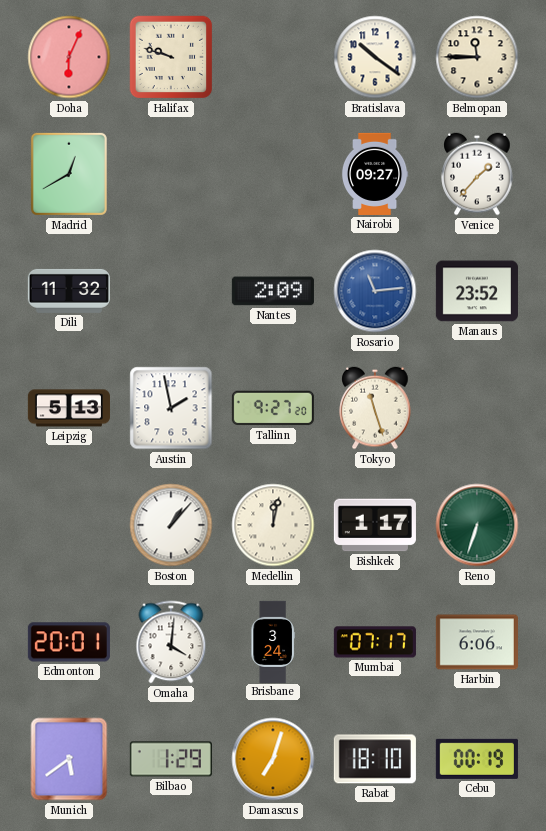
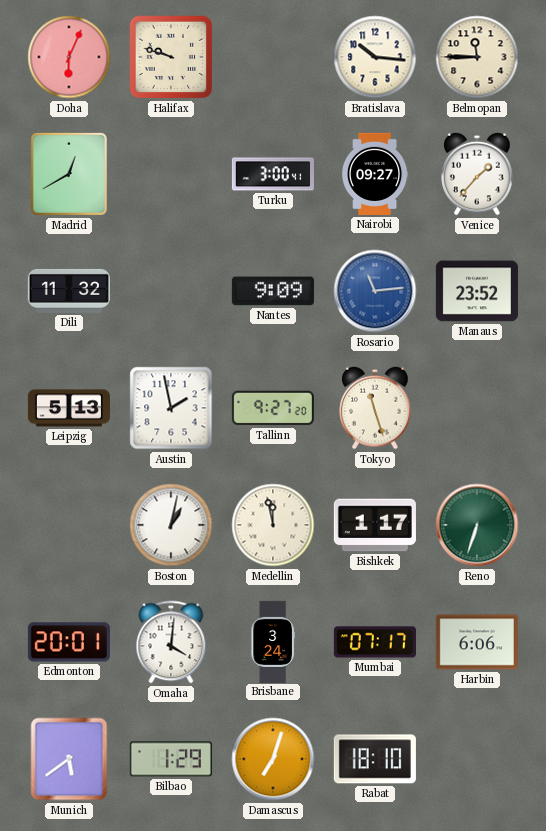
Bratislava: 10:21 -> 10:16 (375, 57)
Turku: none -> 3:00 (273, 174)
Nantes: 2:09 -> 9:09 (273, 291)
Boston: 1:07 -> 1:02 (171, 525)
Medellin: 12:02 -> 11:58 (273, 525)
Cebu: 00:19 -> none (477, 759)
